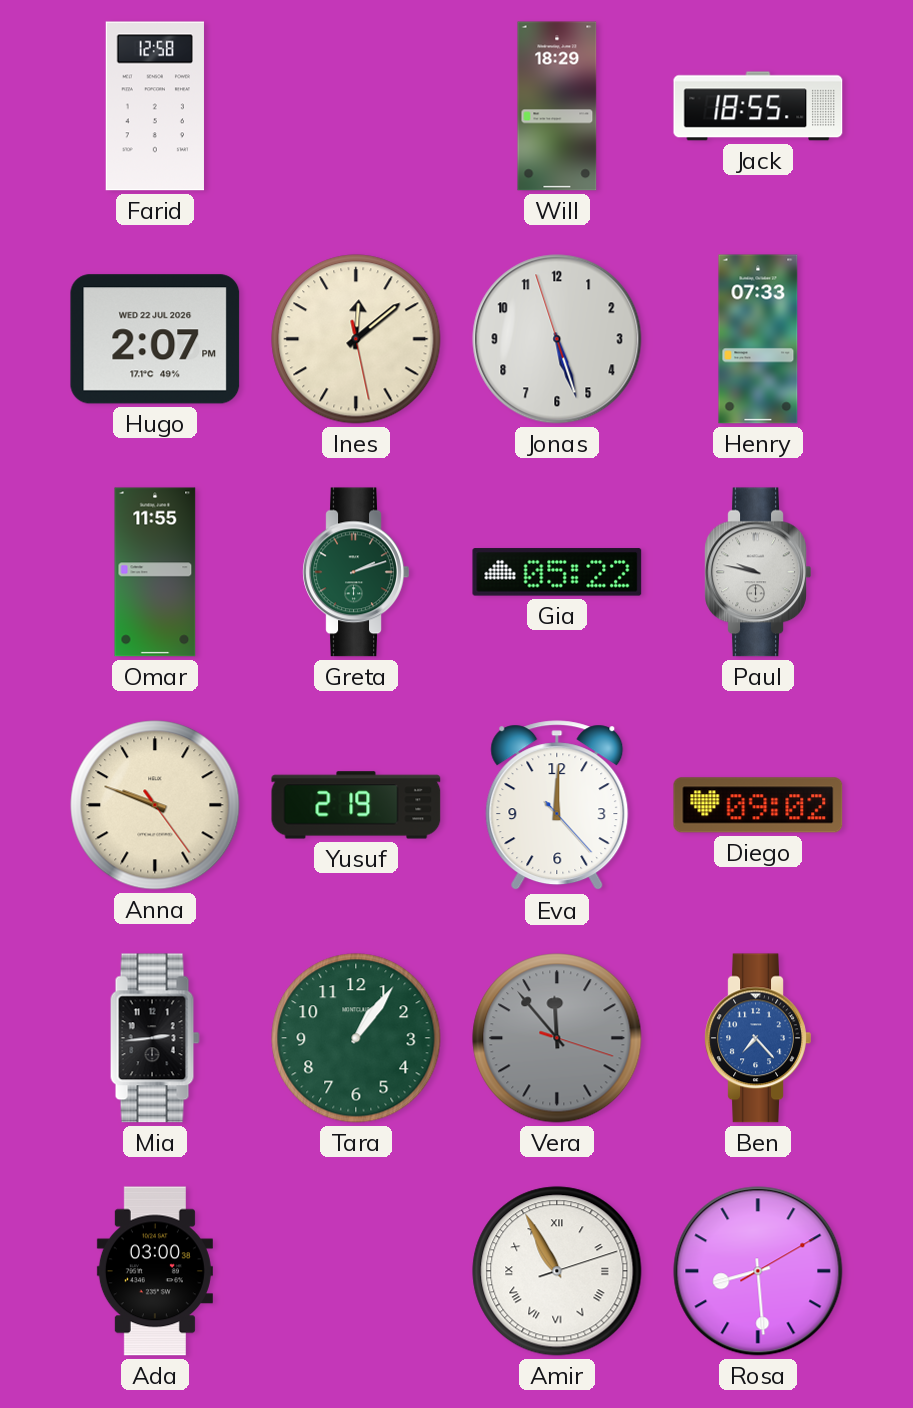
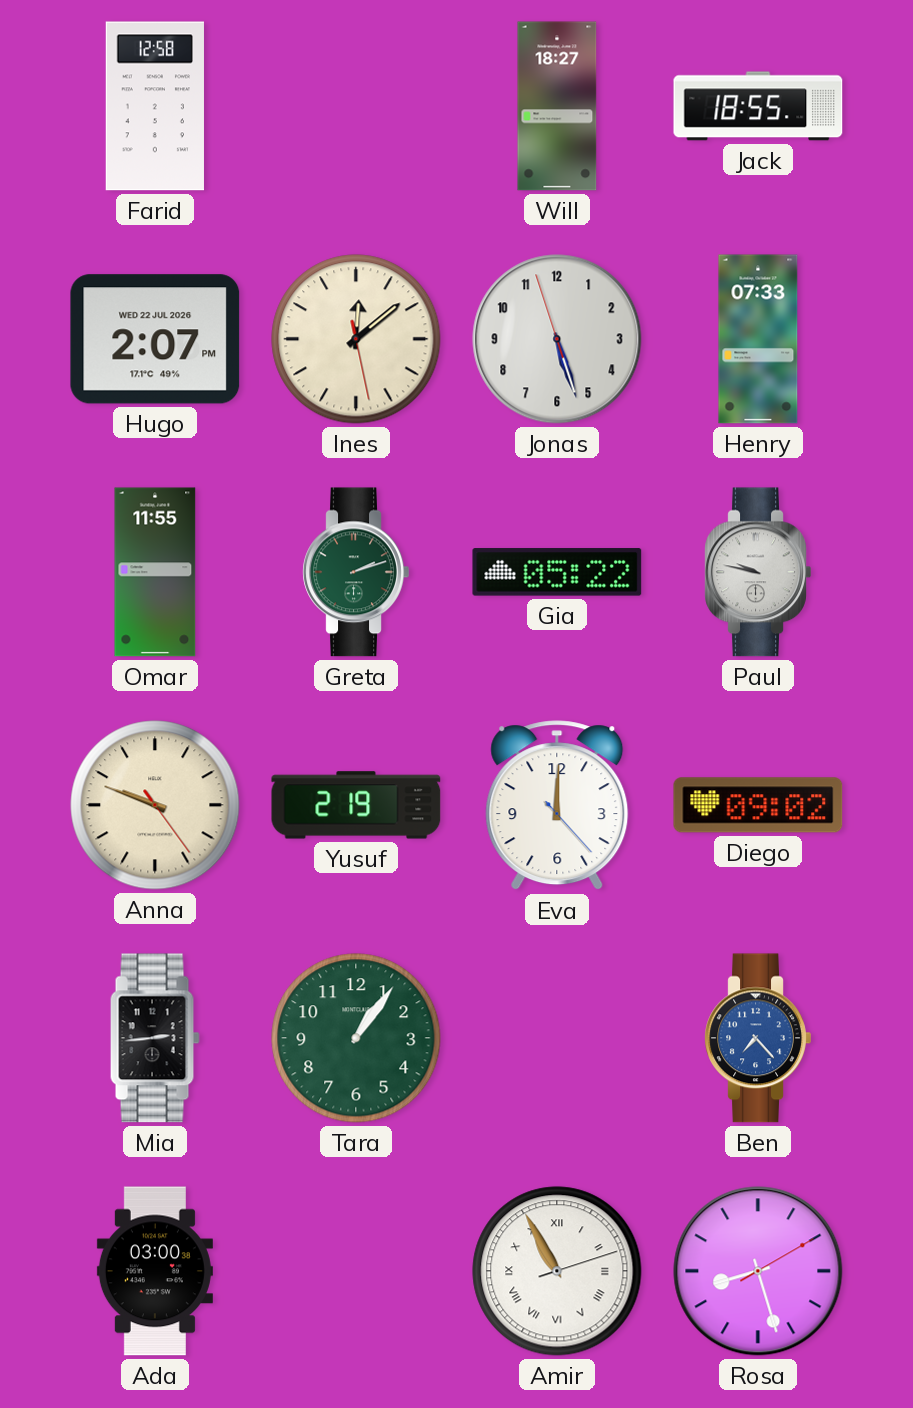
Will: 18:29 -> 18:27 (557, 106)
Vera: 11:53 -> none (557, 1038)
Rosa: 8:29 -> 8:27 (758, 1271)
